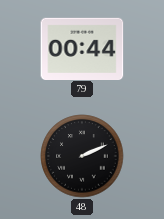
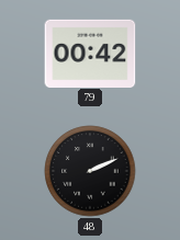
79: 00:44 -> 00:42 (90, 53)
